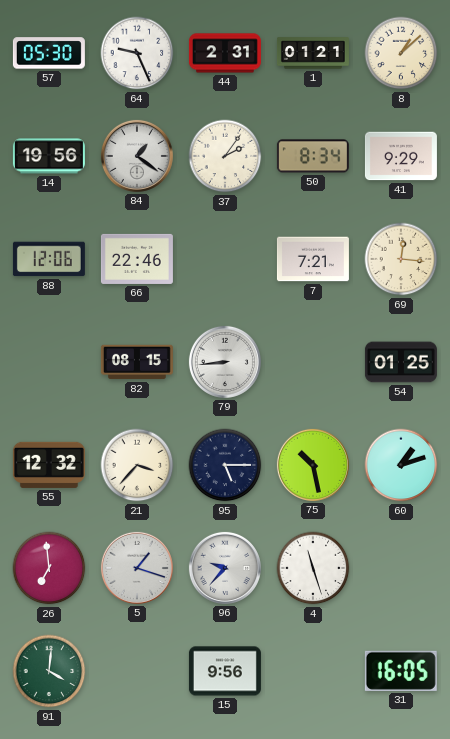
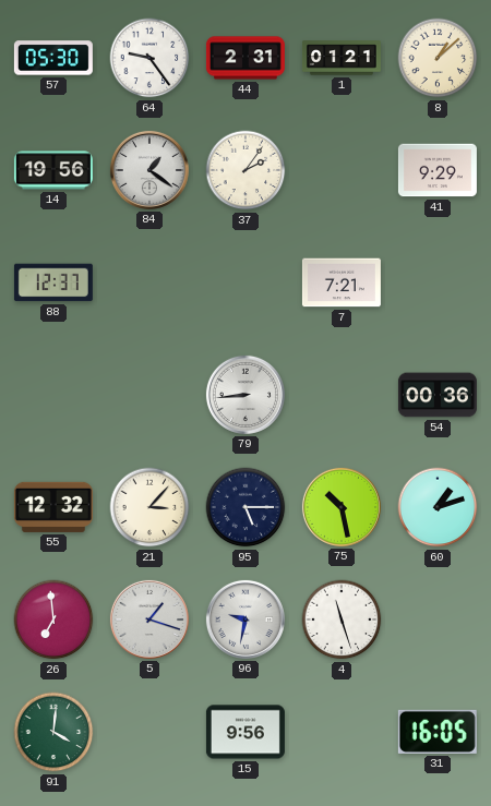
64: 9:26 -> 9:24 (149, 58)
50: 8:34 -> none (313, 156)
88: 12:06 -> 12:37 (53, 282)
66: 22:46 -> none (137, 259)
69: 12:16 -> none (401, 259)
82: 08:15 -> none (137, 362)
54: 01:25 -> 00:36 (438, 395)
21: 3:37 -> 3:07 (149, 507)
96: 9:37 -> 9:32 (245, 619)
